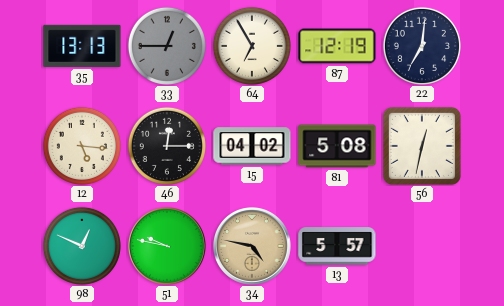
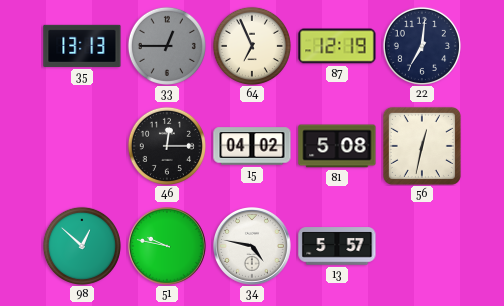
64: 6:55 -> 6:56 (252, 46)
12: 5:16 -> none (82, 146)
98: 12:49 -> 12:52 (82, 246)
34 dial: champagne -> white (253, 247)
